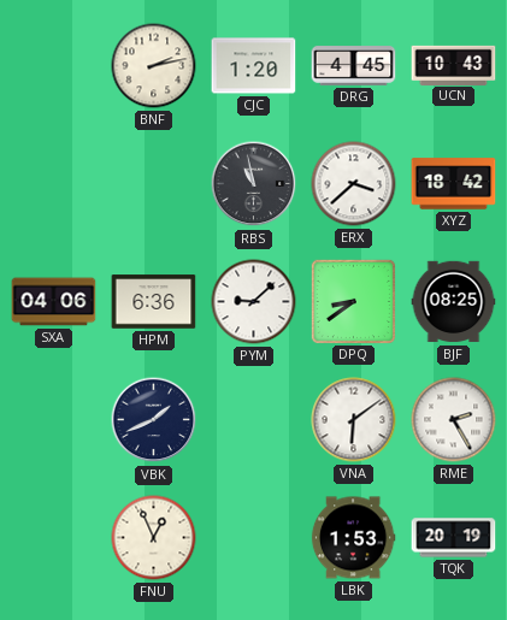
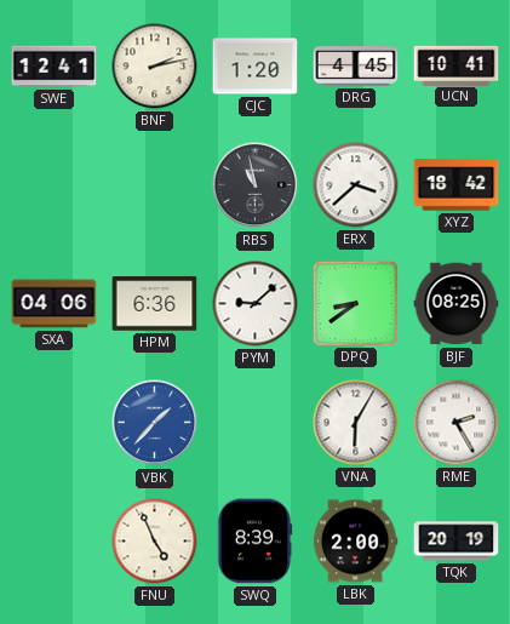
SWE: none -> 12:41 (55, 67)
UCN: 10:43 -> 10:41 (457, 65)
VBK: 1:41 -> 1:37 (155, 423)
VBK dial: navy -> blue (155, 423)
VNA: 6:09 -> 6:05 (356, 423)
FNU: 12:56 -> 4:56 (155, 542)
SWQ: none -> 8:39 (254, 542)
LBK: 1:53 -> 2:00 (355, 542)
